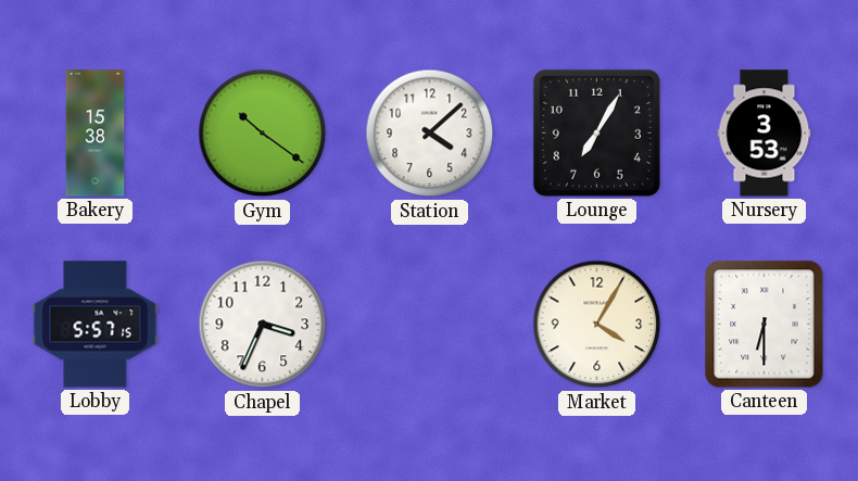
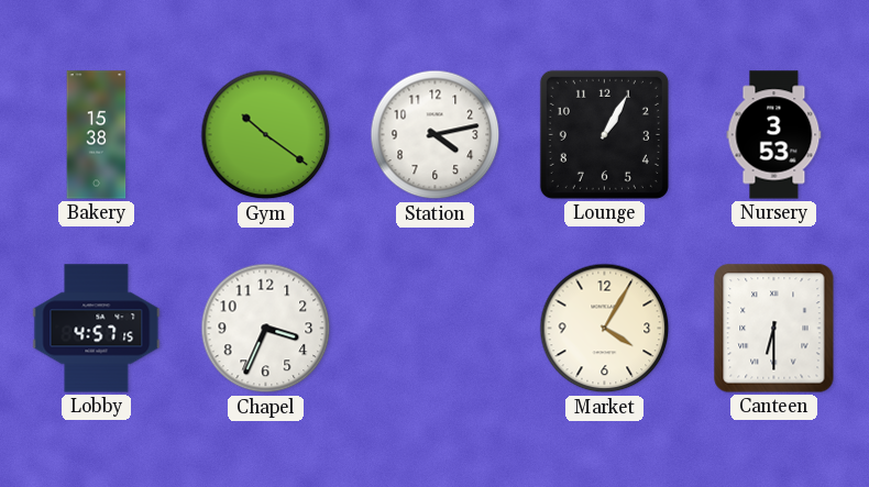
Station: 4:08 -> 4:13 (436, 135)
Lounge: 7:05 -> 1:05 (604, 134)
Lobby: 5:57 -> 4:57 (97, 329)
